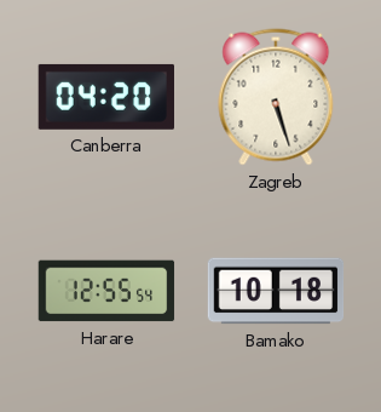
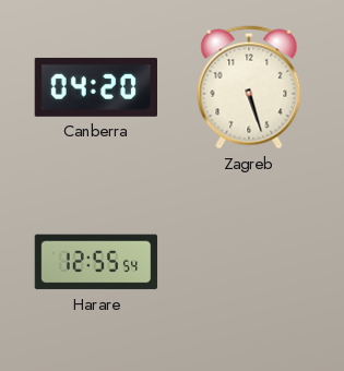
Bamako: 10:18 -> none (276, 291)
